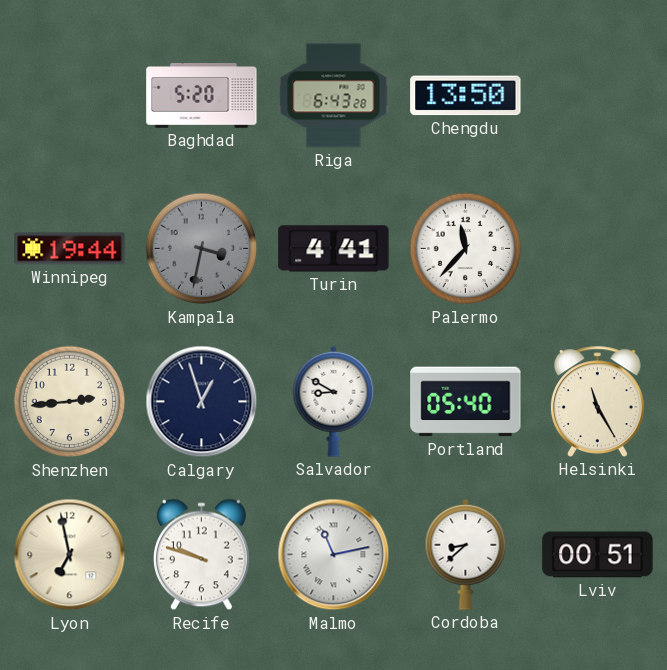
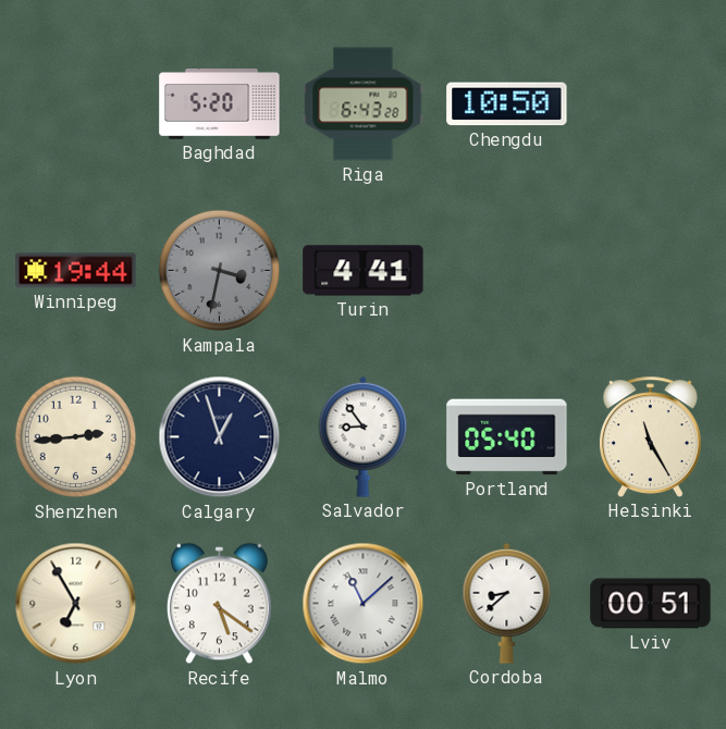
Chengdu: 13:50 -> 10:50 (507, 104)
Palermo: 11:37 -> none (466, 249)
Salvador: 8:50 -> 8:54 (364, 436)
Lyon: 6:58 -> 6:55 (76, 604)
Recife: 9:48 -> 5:21 (220, 604)
Malmo: 11:13 -> 11:08 (364, 604)
